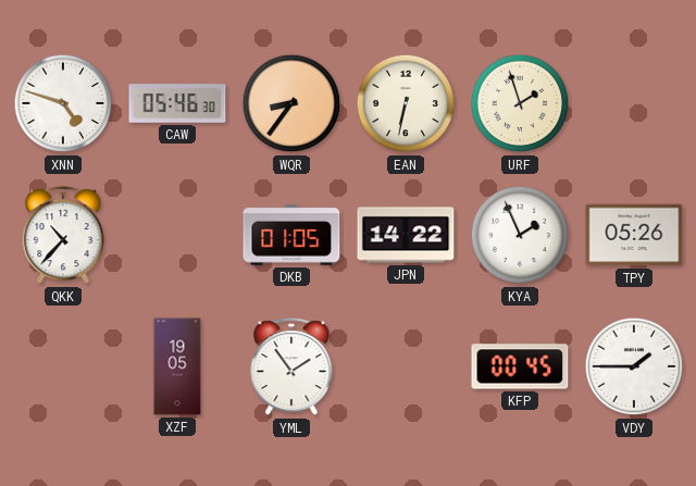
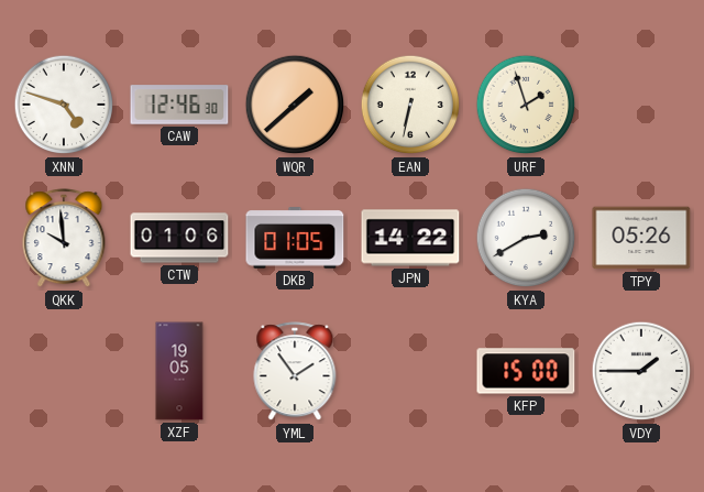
CAW: 05:46 -> 12:46 (179, 105)
WQR: 8:36 -> 1:38 (295, 105)
QKK: 10:37 -> 9:59 (64, 239)
CTW: none -> 01:06 (179, 238)
KYA: 1:56 -> 2:40 (526, 238)
KFP: 00:45 -> 15:00 (526, 371)
